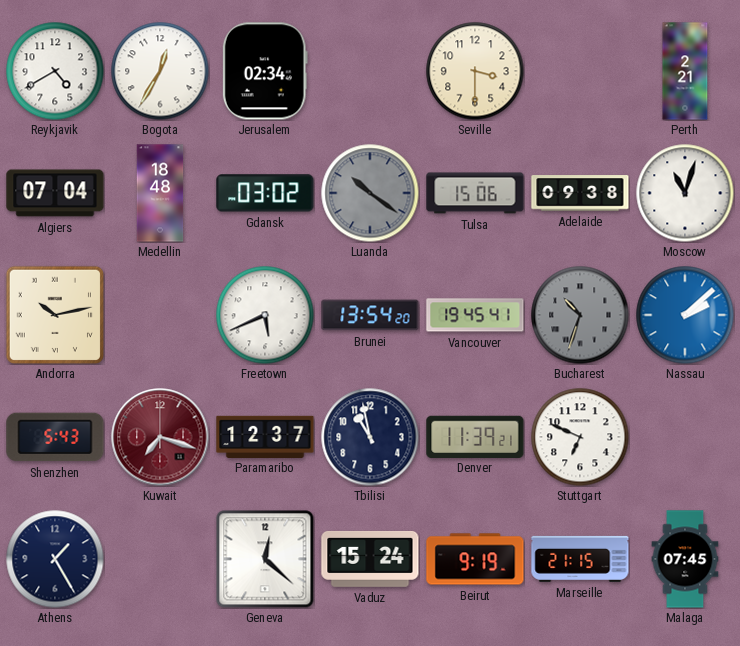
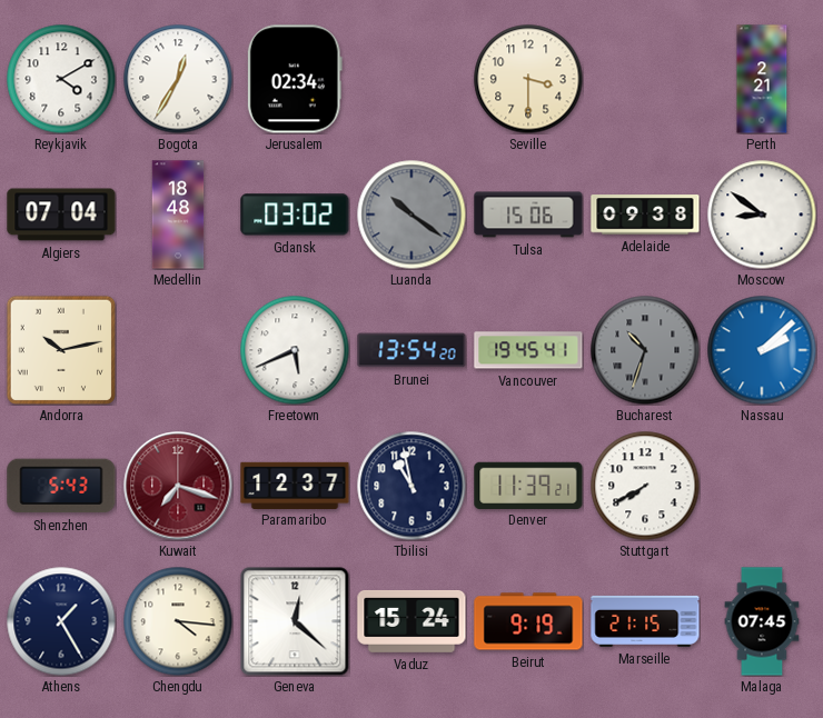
Reykjavik: 4:40 -> 4:10 (61, 79)
Moscow: 11:03 -> 8:51 (762, 215)
Stuttgart: 6:49 -> 7:40 (645, 486)
Chengdu: none -> 4:16 (178, 621)
